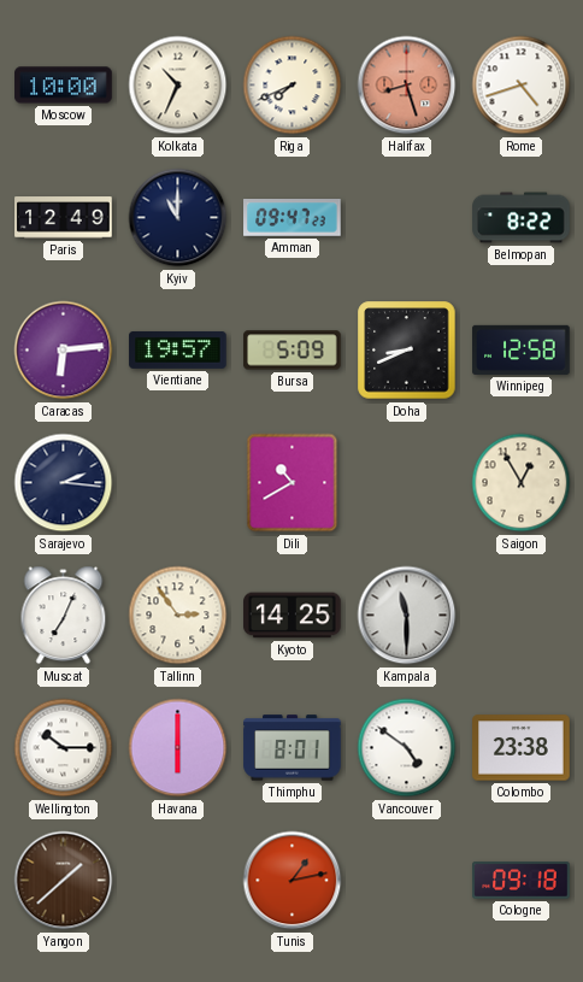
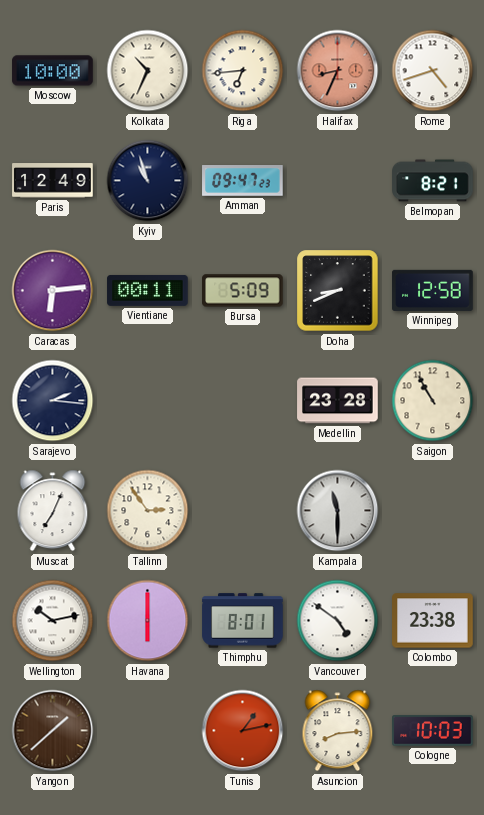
Riga: 7:41 -> 6:44 (243, 71)
Halifax: 8:27 -> 8:34 (338, 71)
Kyiv: 11:00 -> 10:57 (148, 181)
Belmopan: 8:22 -> 8:21 (433, 181)
Vientiane: 19:57 -> 00:11 (148, 290)
Dili: 10:40 -> none (293, 483)
Medellin: none -> 23:28 (338, 401)
Saigon: 12:55 -> 10:55 (433, 401)
Kyoto: 14:25 -> none (293, 616)
Wellington: 10:15 -> 10:13 (53, 621)
Asuncion: none -> 8:14 (338, 731)
Cologne: 09:18 -> 10:03 (433, 731)
